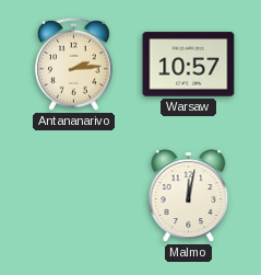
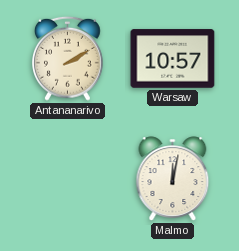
Antananarivo: 2:14 -> 2:10 (68, 58)
